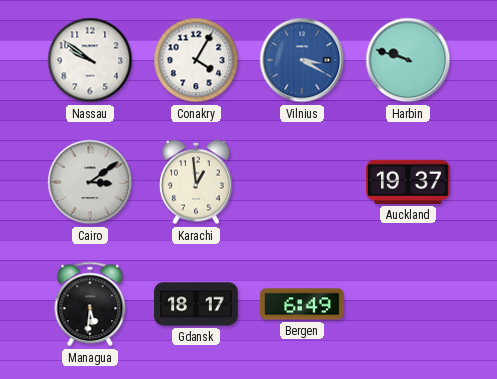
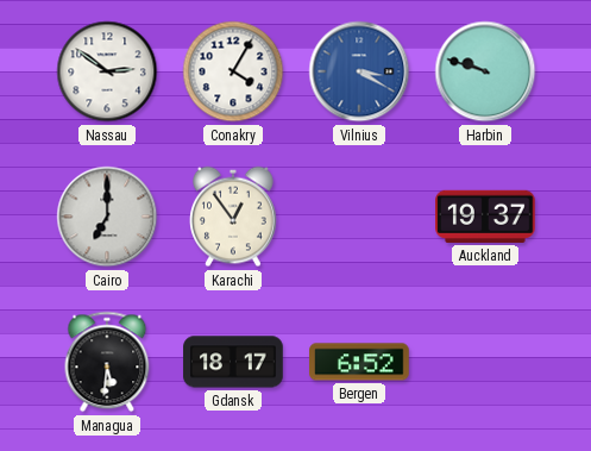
Nassau: 9:51 -> 2:51 (107, 71)
Cairo: 3:09 -> 7:00 (107, 217)
Karachi: 12:59 -> 12:54 (234, 217)
Bergen: 6:49 -> 6:52 (359, 362)
